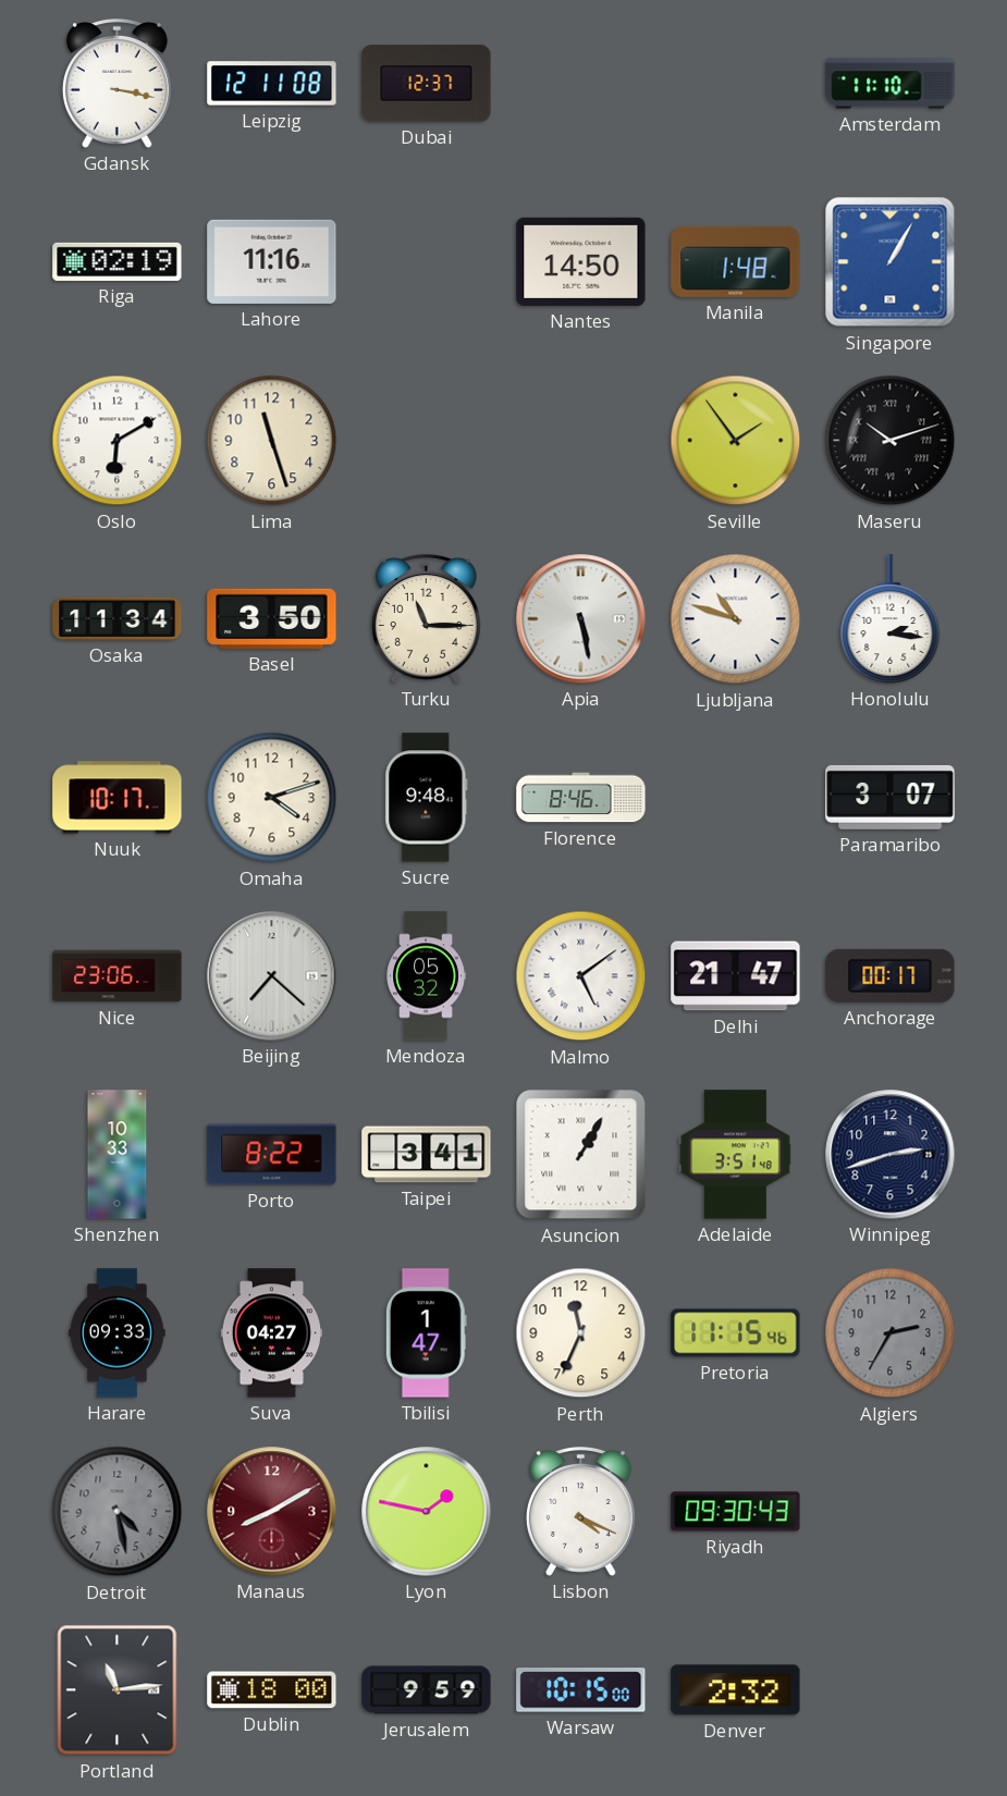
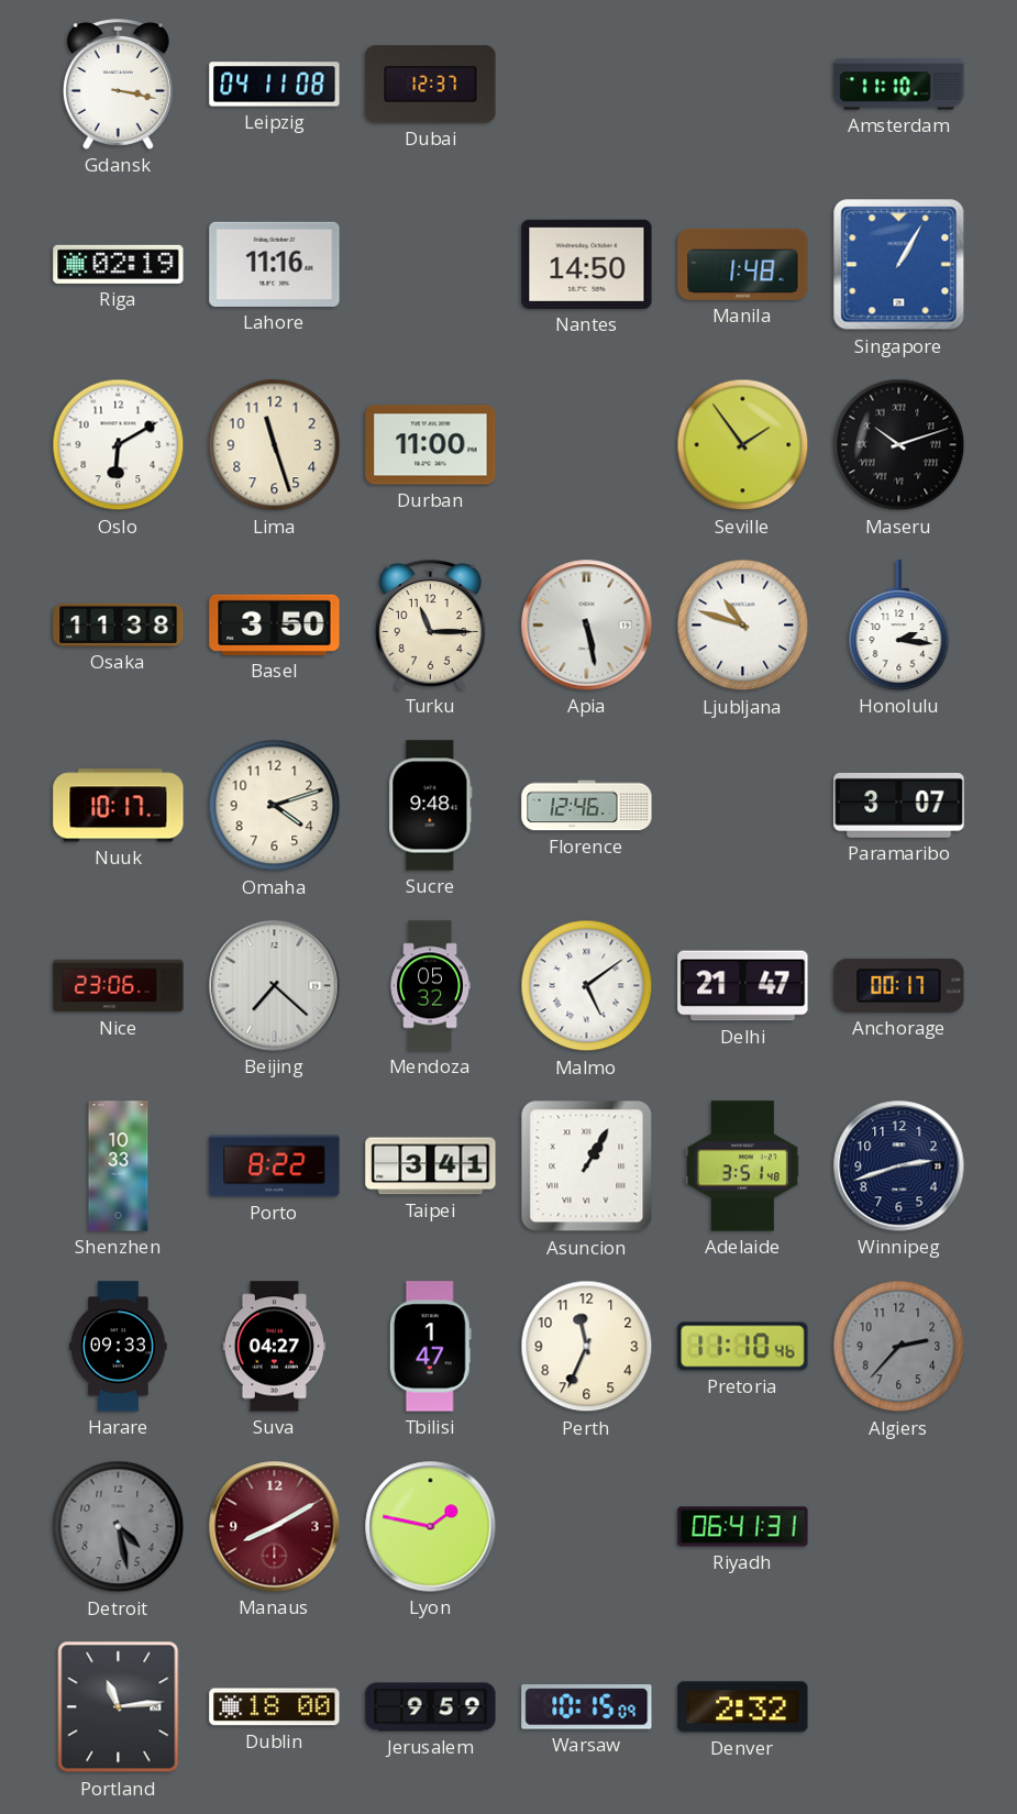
Leipzig: 12:11 -> 04:11 (275, 85)
Durban: none -> 11:00 (431, 445)
Osaka: 11:34 -> 11:38 (119, 624)
Florence: 8:46 -> 12:46 (587, 806)
Pretoria: 11:15 -> 11:10 (743, 1347)
Algiers: 2:35 -> 2:37 (899, 1347)
Lisbon: 4:19 -> none (580, 1512)
Riyadh: 09:30 -> 06:41 (743, 1527)
Warsaw: 10:15:00 -> 10:15:09 (587, 1707)
